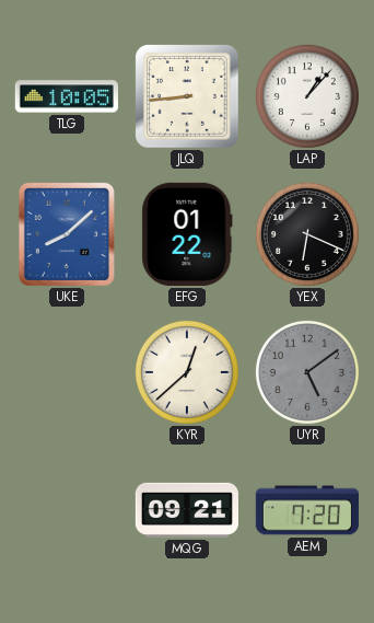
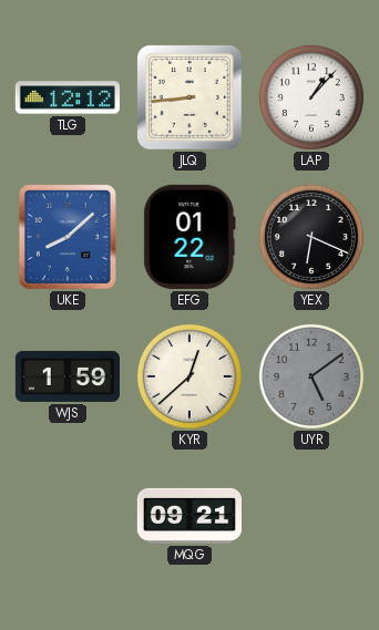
TLG: 10:05 -> 12:12 (68, 97)
WJS: none -> 1:59 (68, 376)
AEM: 7:20 -> none (307, 510)
